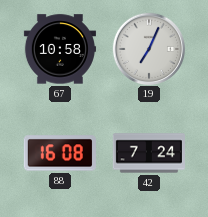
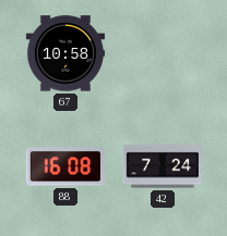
19: 7:04 -> none (148, 48)
